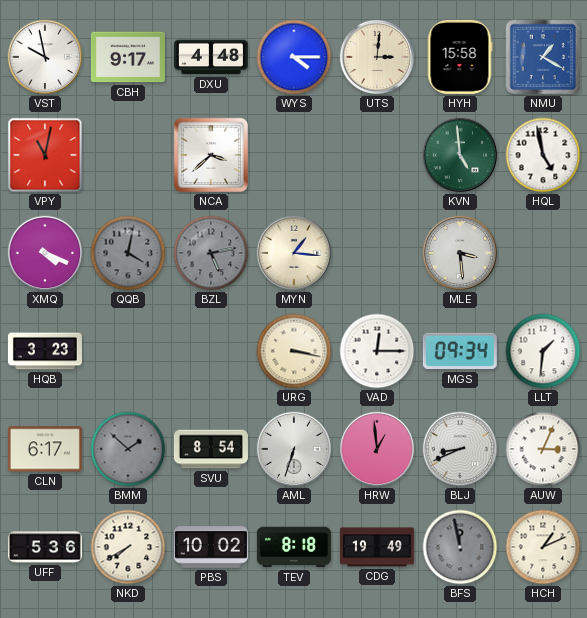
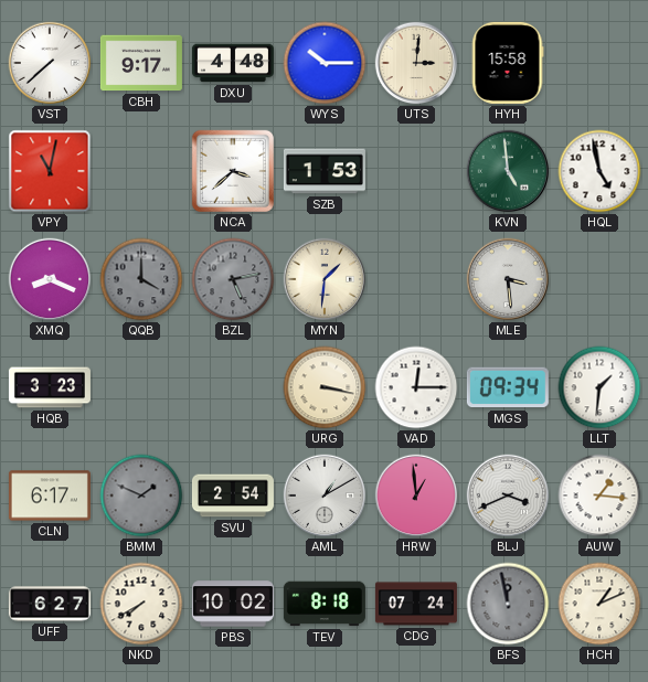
VST: 9:58 -> 7:38 (50, 63)
WYS: 4:15 -> 10:15 (325, 63)
NMU: 1:20 -> none (543, 57)
SZB: none -> 1:53 (325, 171)
XMQ: 4:19 -> 8:19 (50, 279)
QQB: 4:02 -> 4:00 (141, 279)
MYN: 1:16 -> 1:31 (325, 279)
BMM: 1:52 -> 1:49 (141, 495)
SVU: 8:54 -> 2:54 (233, 495)
AML: 6:33 -> 1:10 (325, 495)
BLJ: 8:41 -> 3:41 (508, 495)
AUW: 3:04 -> 1:16 (599, 495)
UFF: 5:36 -> 6:27 (50, 604)
CDG: 19:49 -> 07:24 (416, 604)
